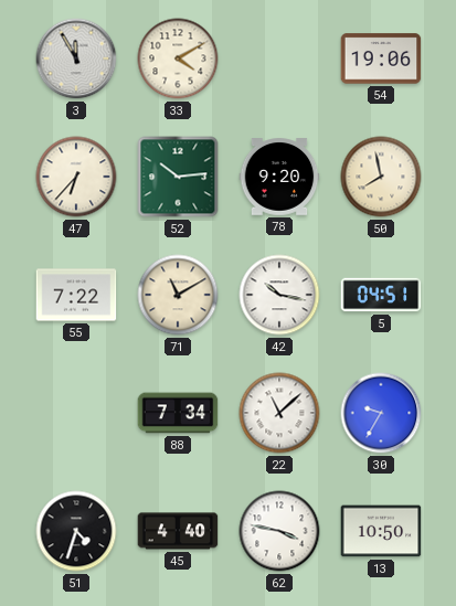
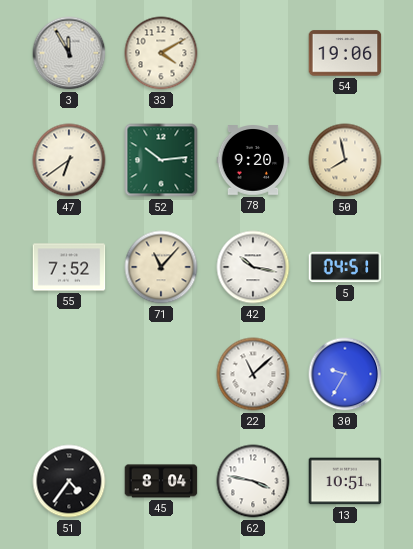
47: 6:37 -> 6:39 (69, 160)
55: 7:22 -> 7:52 (69, 267)
71: 11:10 -> 11:07 (161, 267)
88: 7:34 -> none (178, 413)
51: 4:33 -> 4:36 (69, 481)
45: 4:40 -> 8:04 (161, 481)
13: 10:50 -> 10:51 (345, 481)
